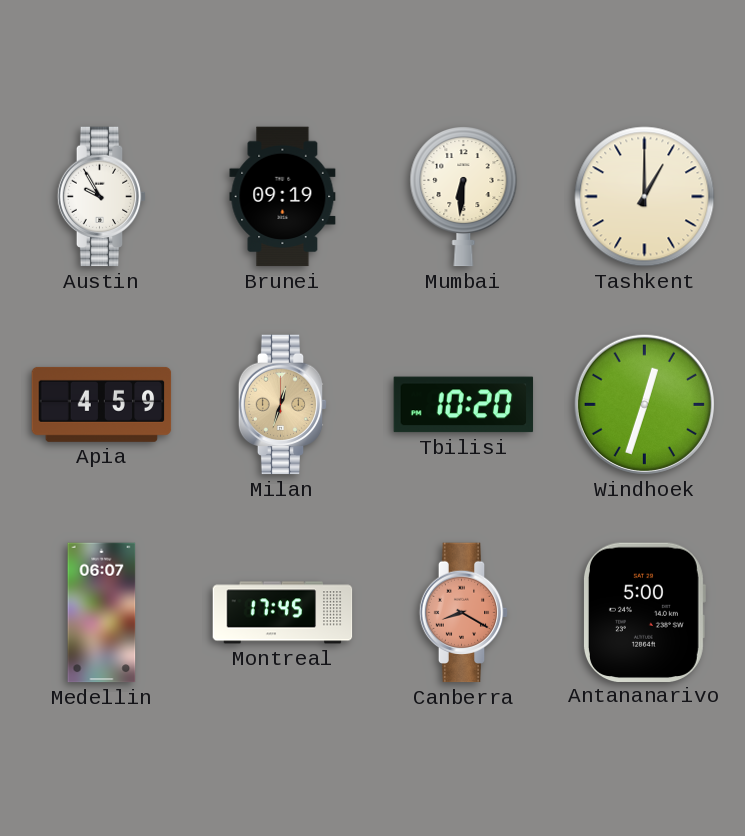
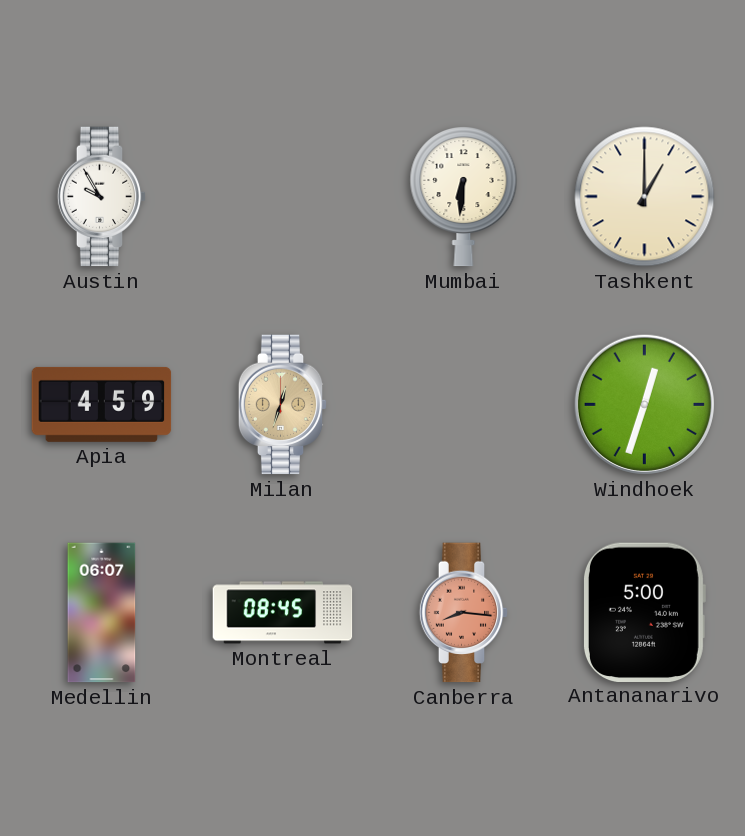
Brunei: 09:19 -> none (283, 197)
Tbilisi: 10:20 -> none (464, 405)
Montreal: 17:45 -> 08:45 (283, 613)
Canberra: 8:20 -> 8:16 (464, 613)
